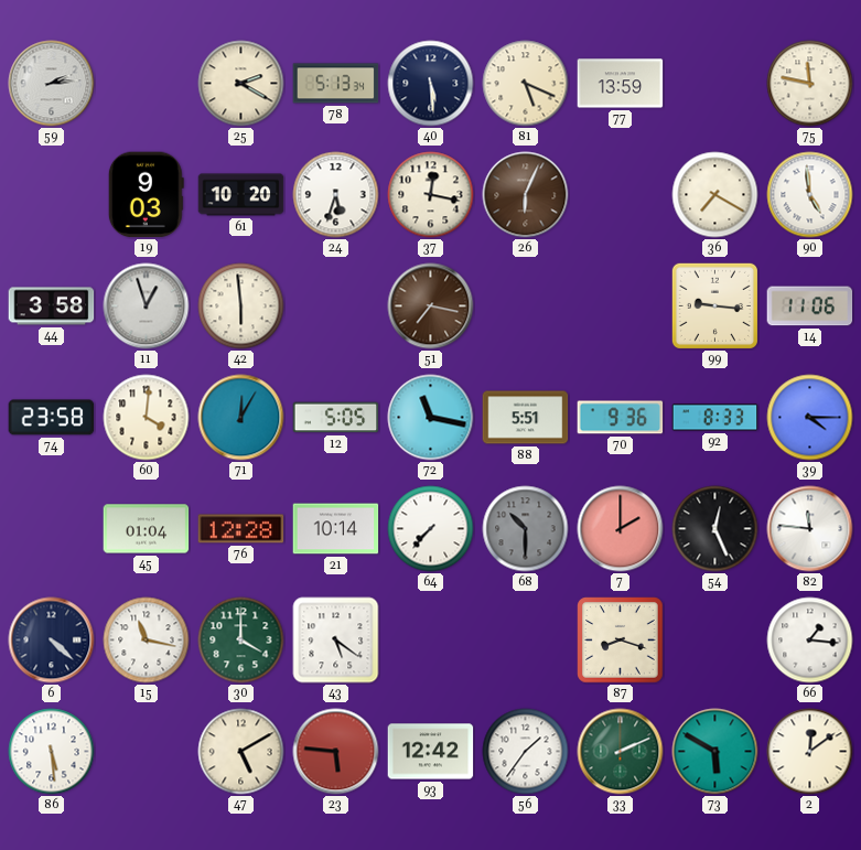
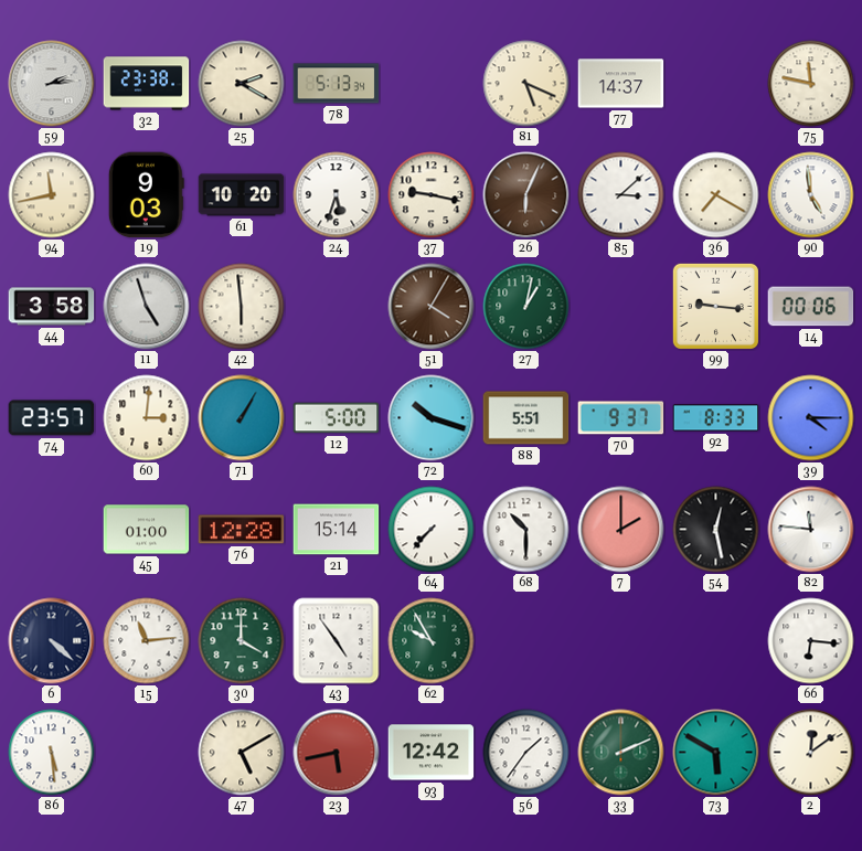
32: none -> 23:38 (147, 84)
40: 5:29 -> none (431, 84)
77: 13:59 -> 14:37 (621, 84)
94: none -> 11:43 (52, 195)
37: 12:17 -> 9:17 (432, 195)
85: none -> 3:08 (621, 195)
11: 12:57 -> 4:57 (147, 307)
51: 7:17 -> 4:05 (432, 307)
27: none -> 1:02 (526, 307)
14: 11:06 -> 00:06 (811, 307)
74: 23:58 -> 23:57 (52, 418)
60: 4:01 -> 3:01 (147, 418)
71: 12:05 -> 1:05 (242, 418)
12: 5:05 -> 5:00 (337, 418)
72: 11:17 -> 10:18 (432, 418)
70: 9:36 -> 9:37 (621, 418)
45: 01:04 -> 01:00 (147, 530)
21: 10:14 -> 15:14 (337, 530)
68 dial: grey -> white (526, 530)
54: 12:26 -> 12:28 (716, 530)
15: 11:17 -> 11:14 (147, 641)
43: 5:21 -> 4:54 (337, 641)
62: none -> 9:55 (432, 641)
87: 8:18 -> none (621, 641)
66: 1:16 -> 6:16 (811, 641)
23: 5:46 -> 5:43 (337, 753)
